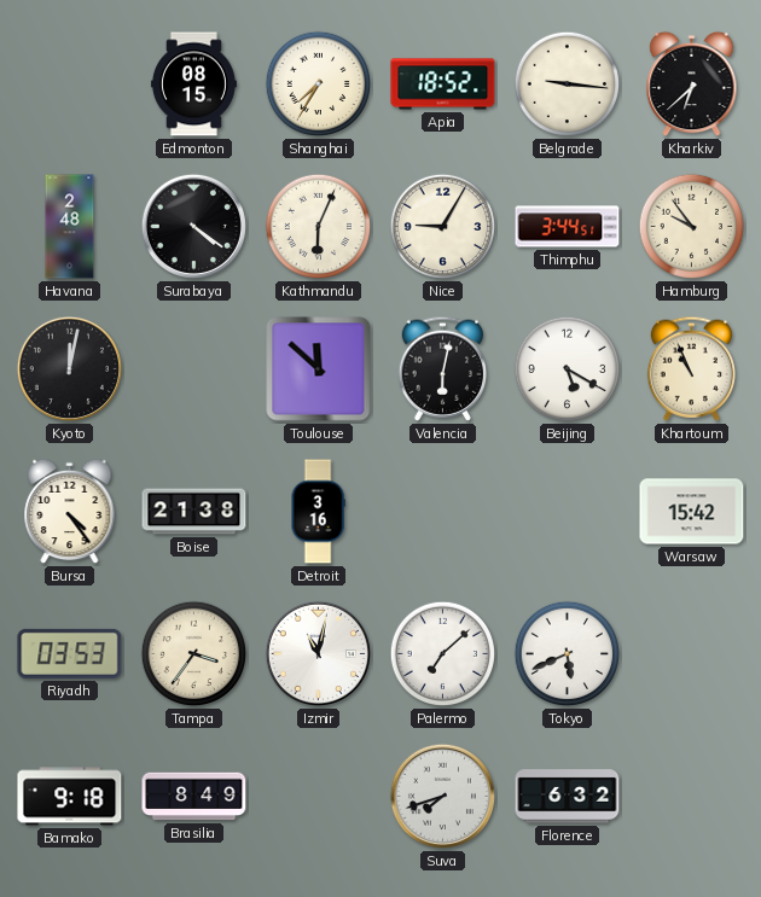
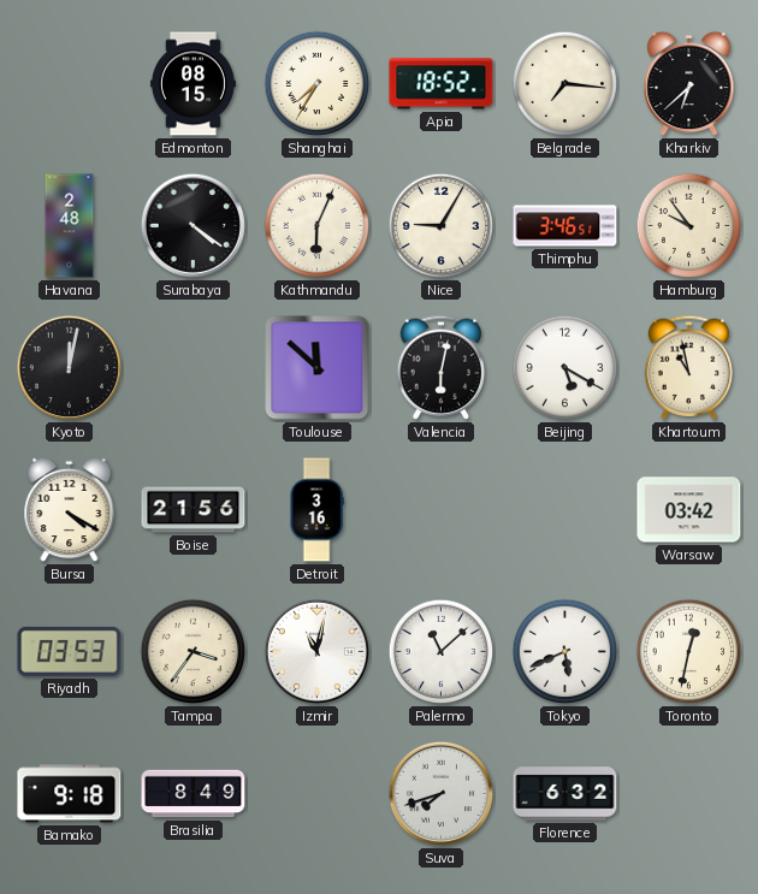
Belgrade: 9:16 -> 7:16 (565, 84)
Thimphu: 3:44 -> 3:46 (565, 226)
Khartoum: 10:56 -> 10:58 (689, 367)
Bursa: 4:24 -> 4:20 (70, 510)
Boise: 21:38 -> 21:56 (194, 510)
Warsaw: 15:42 -> 03:42 (689, 510)
Palermo: 7:08 -> 11:08 (442, 652)
Toronto: none -> 12:32 (689, 652)
